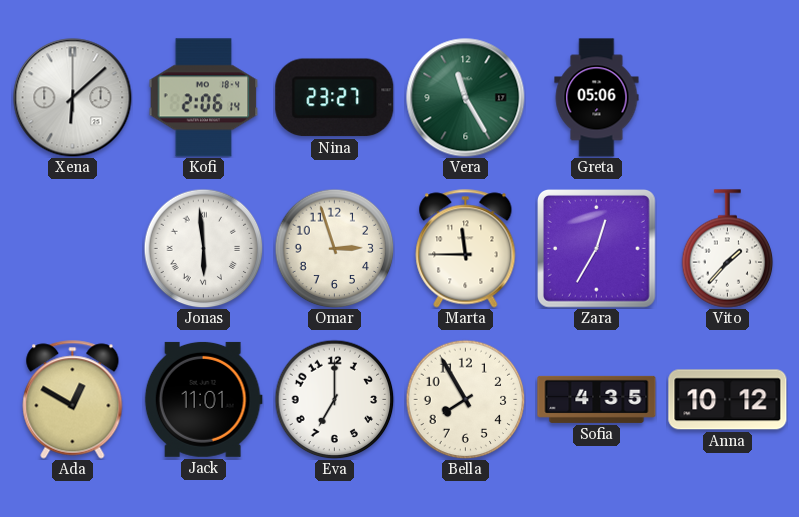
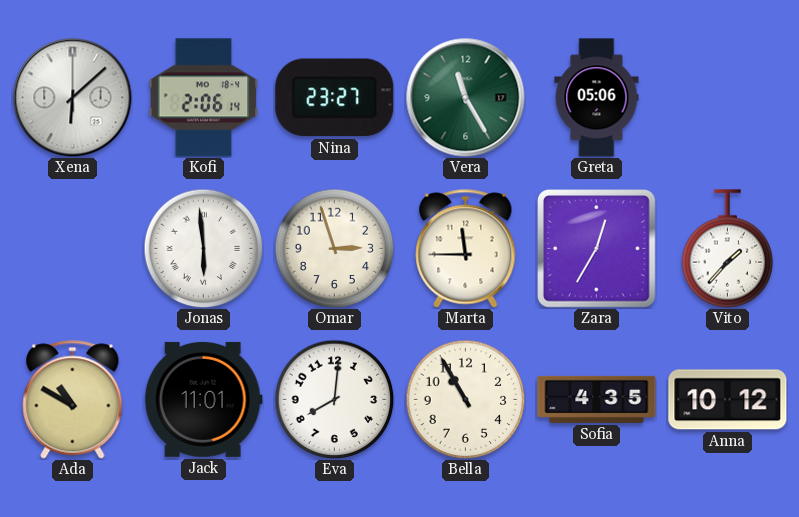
Ada: 12:50 -> 10:50 (73, 400)
Eva: 7:00 -> 8:01 (334, 399)
Bella: 7:55 -> 10:55 (465, 399)
